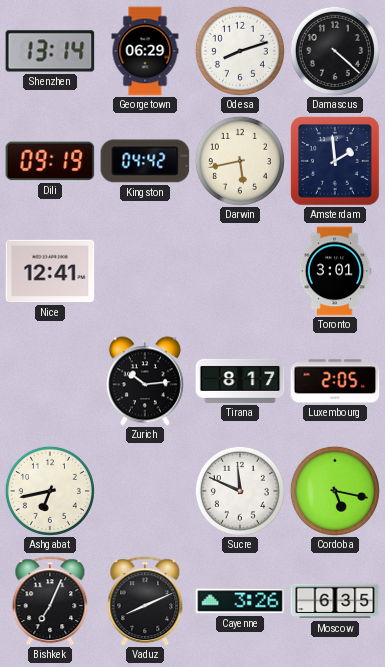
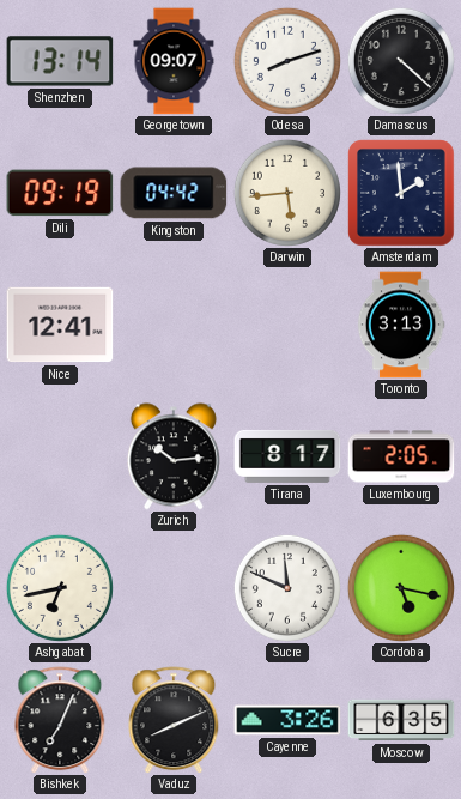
Georgetown: 06:29 -> 09:07 (174, 61)
Darwin: 5:43 -> 5:44 (287, 193)
Toronto: 3:01 -> 3:13 (401, 325)
